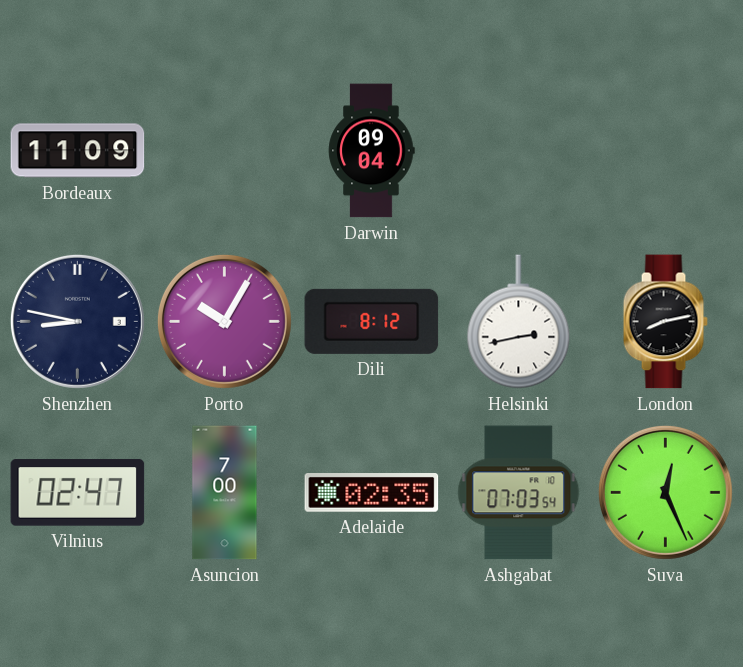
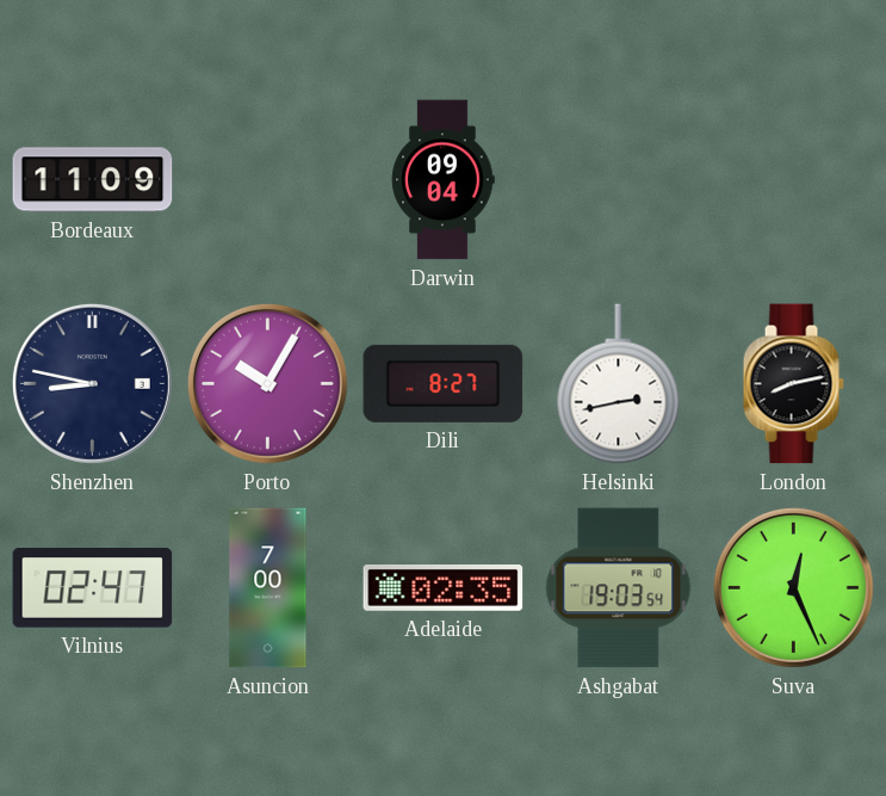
Dili: 8:12 -> 8:27 (444, 383)
Ashgabat: 07:03 -> 19:03 (619, 588)
